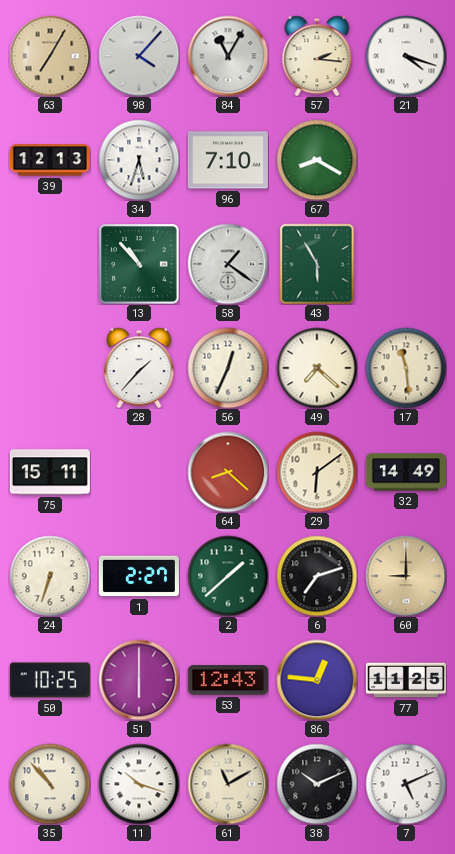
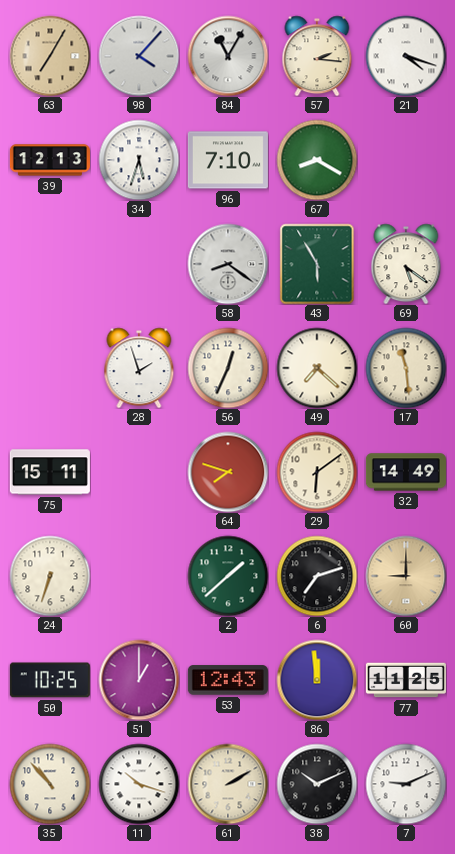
13: 10:53 -> none (139, 264)
58: 1:21 -> 8:21 (228, 264)
69: none -> 5:21 (406, 264)
28: 1:37 -> 1:57 (139, 368)
64: 8:22 -> 7:48 (228, 472)
1: 2:27 -> none (139, 576)
51: 6:00 -> 1:00 (139, 680)
86: 12:46 -> 11:59 (317, 680)
61: 11:10 -> 2:10 (228, 784)
7: 5:11 -> 9:11 (406, 784)
